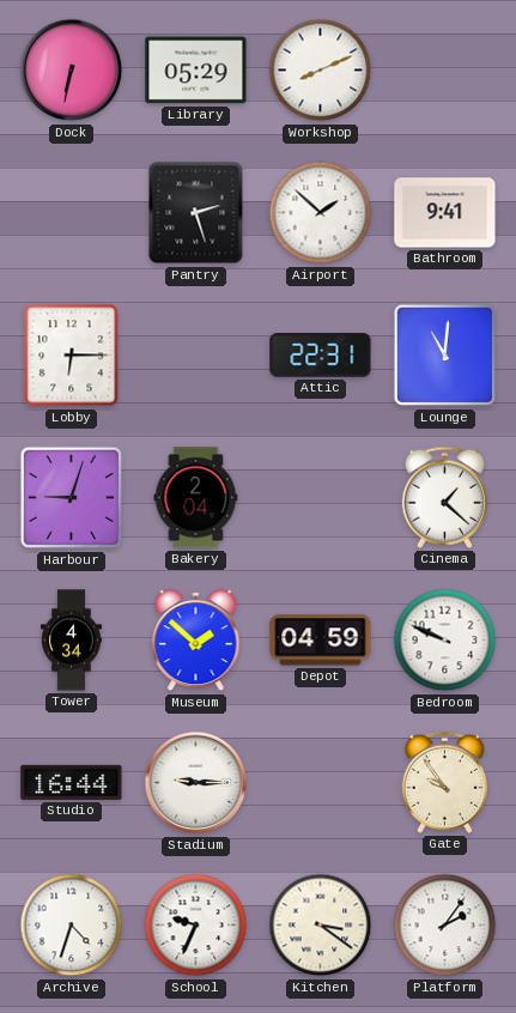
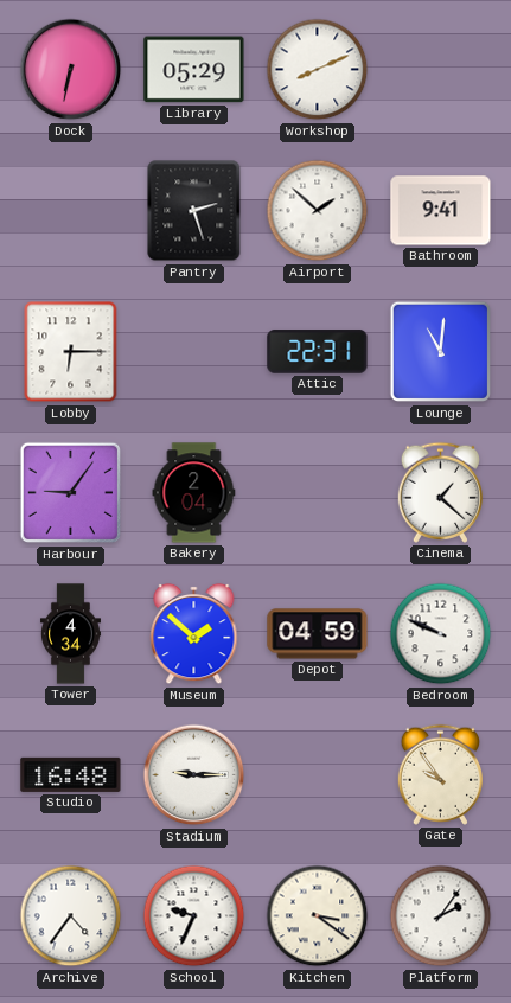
Harbour: 9:03 -> 9:06 (71, 493)
Studio: 16:44 -> 16:48 (71, 774)
Archive: 4:33 -> 4:36 (71, 916)
